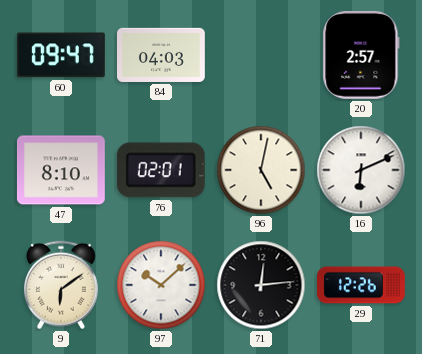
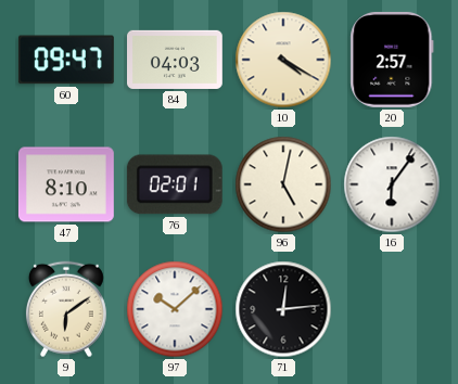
10: none -> 4:20 (283, 60)
16: 6:11 -> 6:06 (392, 184)
29: 12:26 -> none (362, 285)
